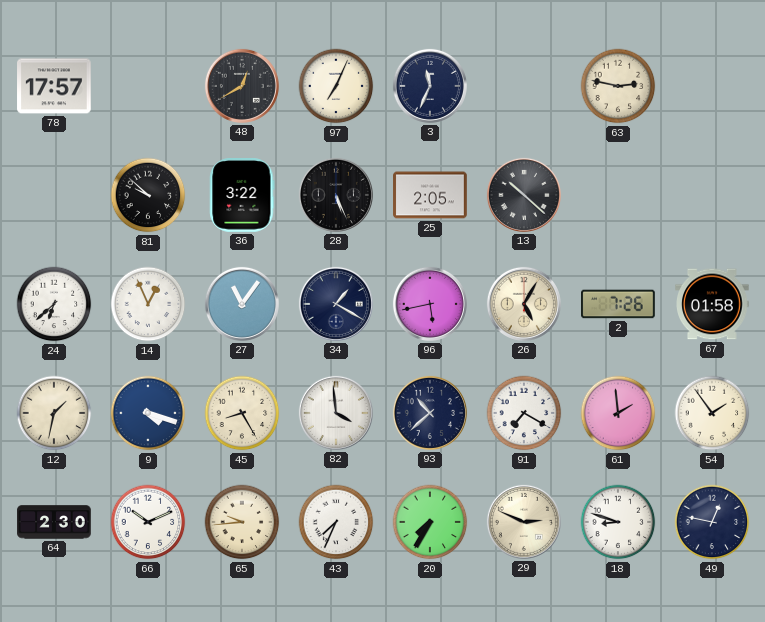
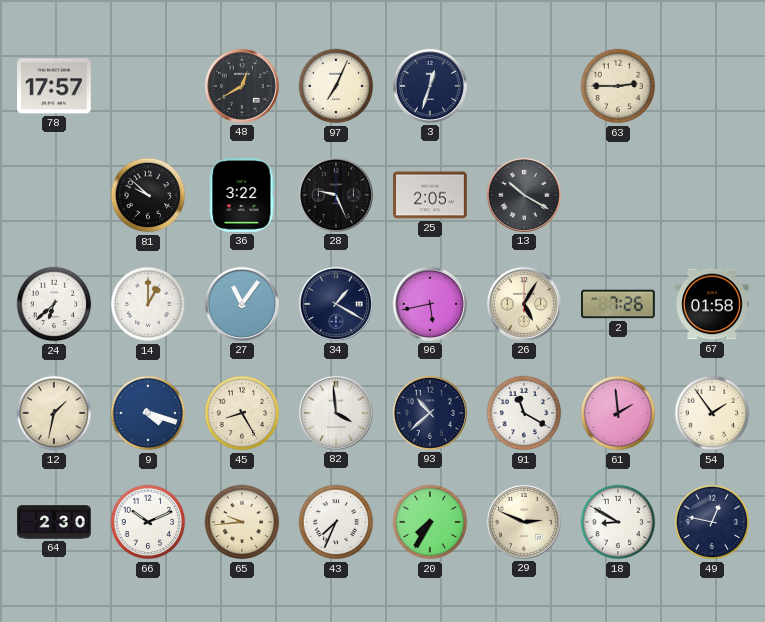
3: 11:34 -> 12:33 (430, 86)
63: 2:47 -> 2:45 (618, 86)
28: 5:26 -> 9:26 (336, 195)
13: 10:22 -> 10:20 (524, 195)
14: 12:56 -> 1:00 (148, 304)
91: 7:20 -> 11:20 (524, 413)
18: 8:48 -> 8:50 (618, 522)
